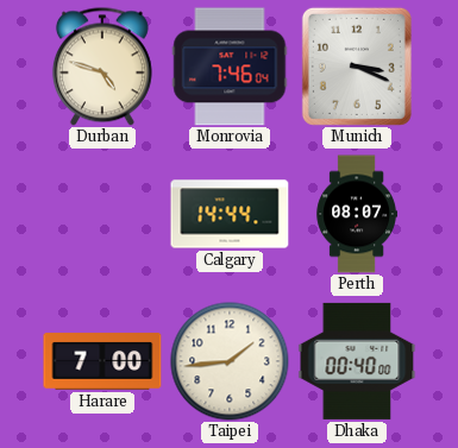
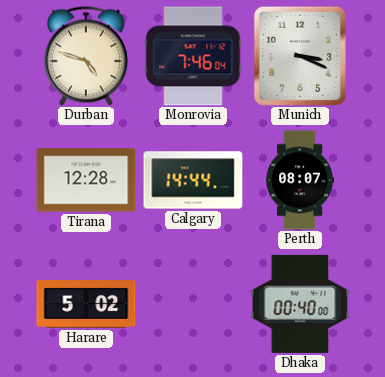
Tirana: none -> 12:28 (86, 180)
Harare: 7:00 -> 5:02 (86, 304)
Taipei: 1:44 -> none (230, 361)
